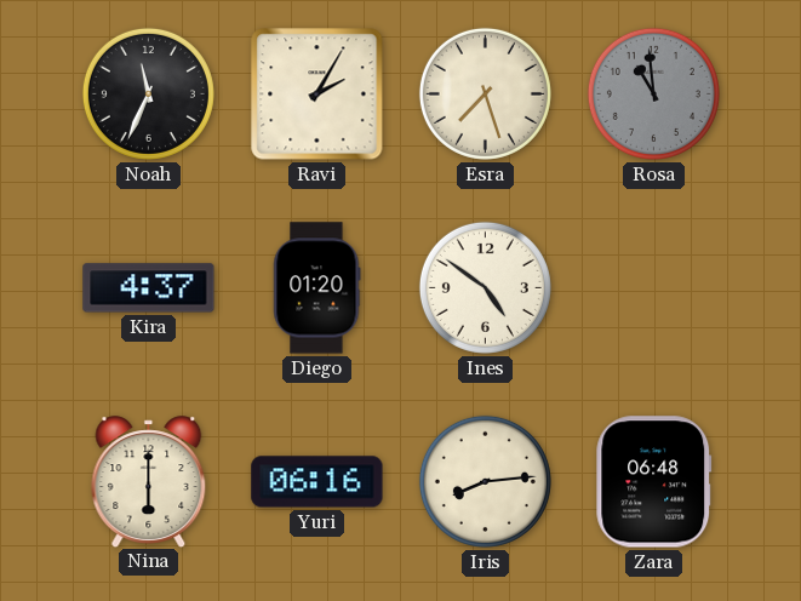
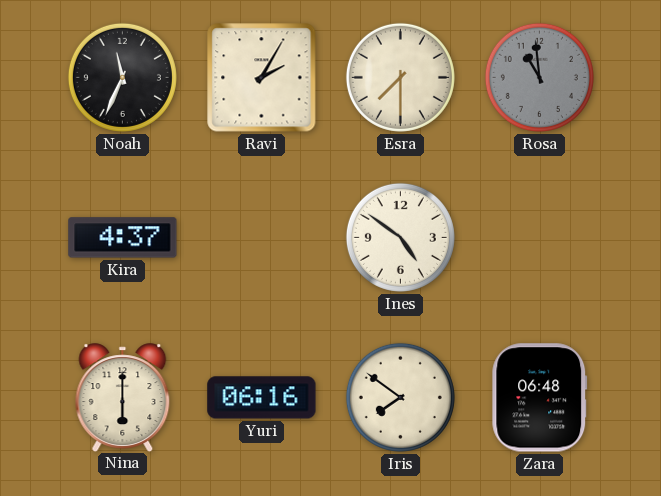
Esra: 7:27 -> 7:30 (400, 77)
Diego: 01:20 -> none (317, 288)
Iris: 8:14 -> 7:51 (400, 397)
